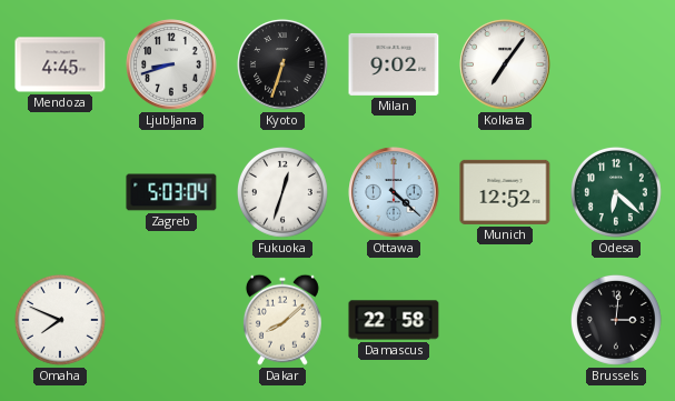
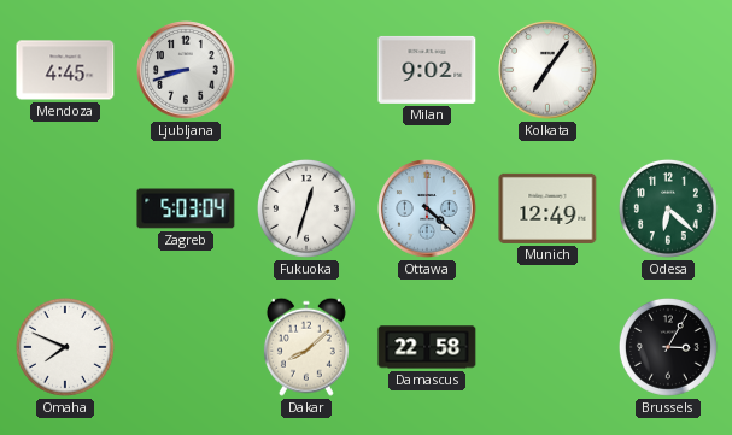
Kyoto: 6:33 -> none (282, 64)
Munich: 12:52 -> 12:49 (547, 208)
Brussels: 3:01 -> 3:05 (668, 347)
